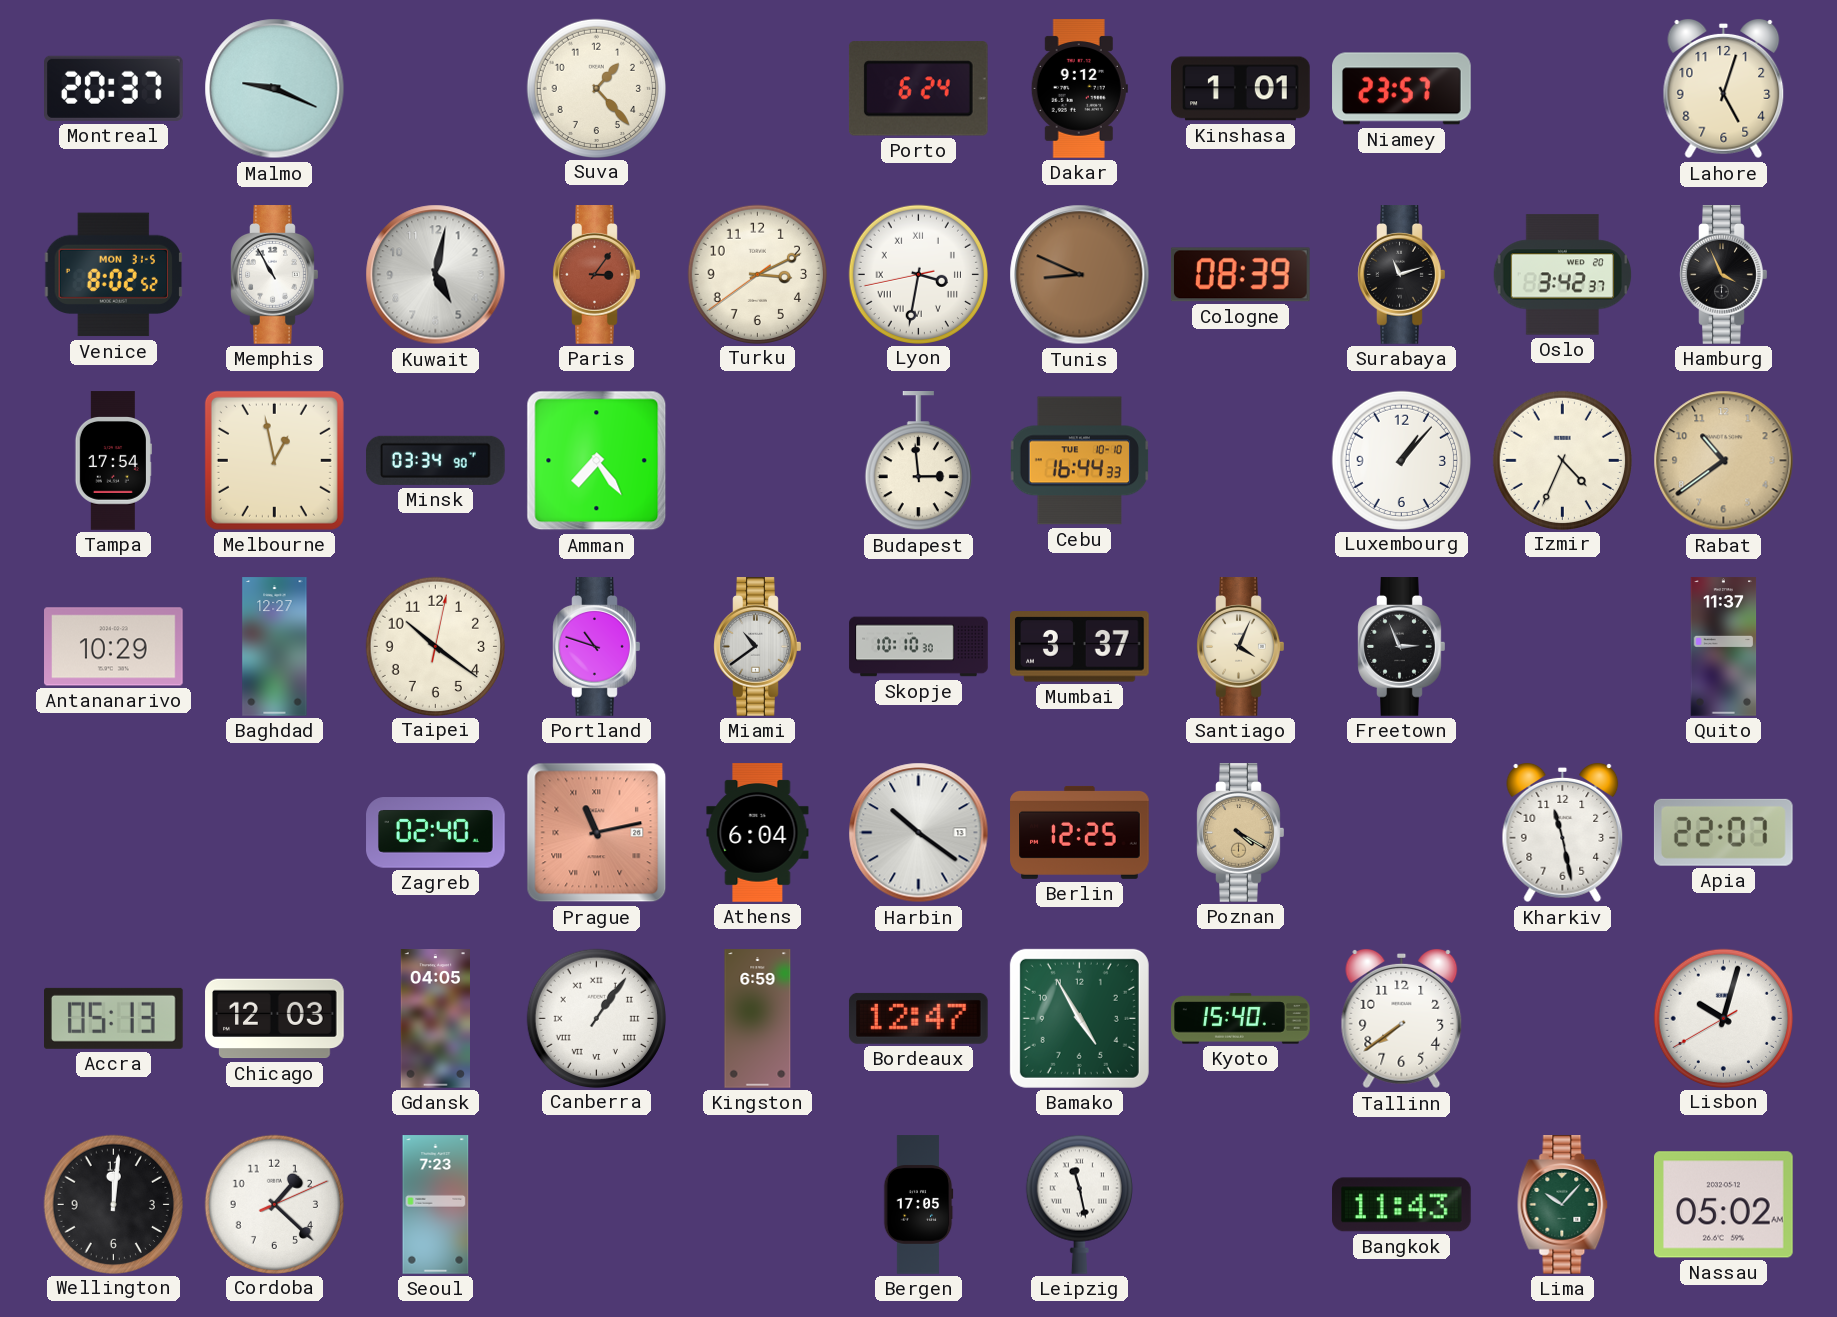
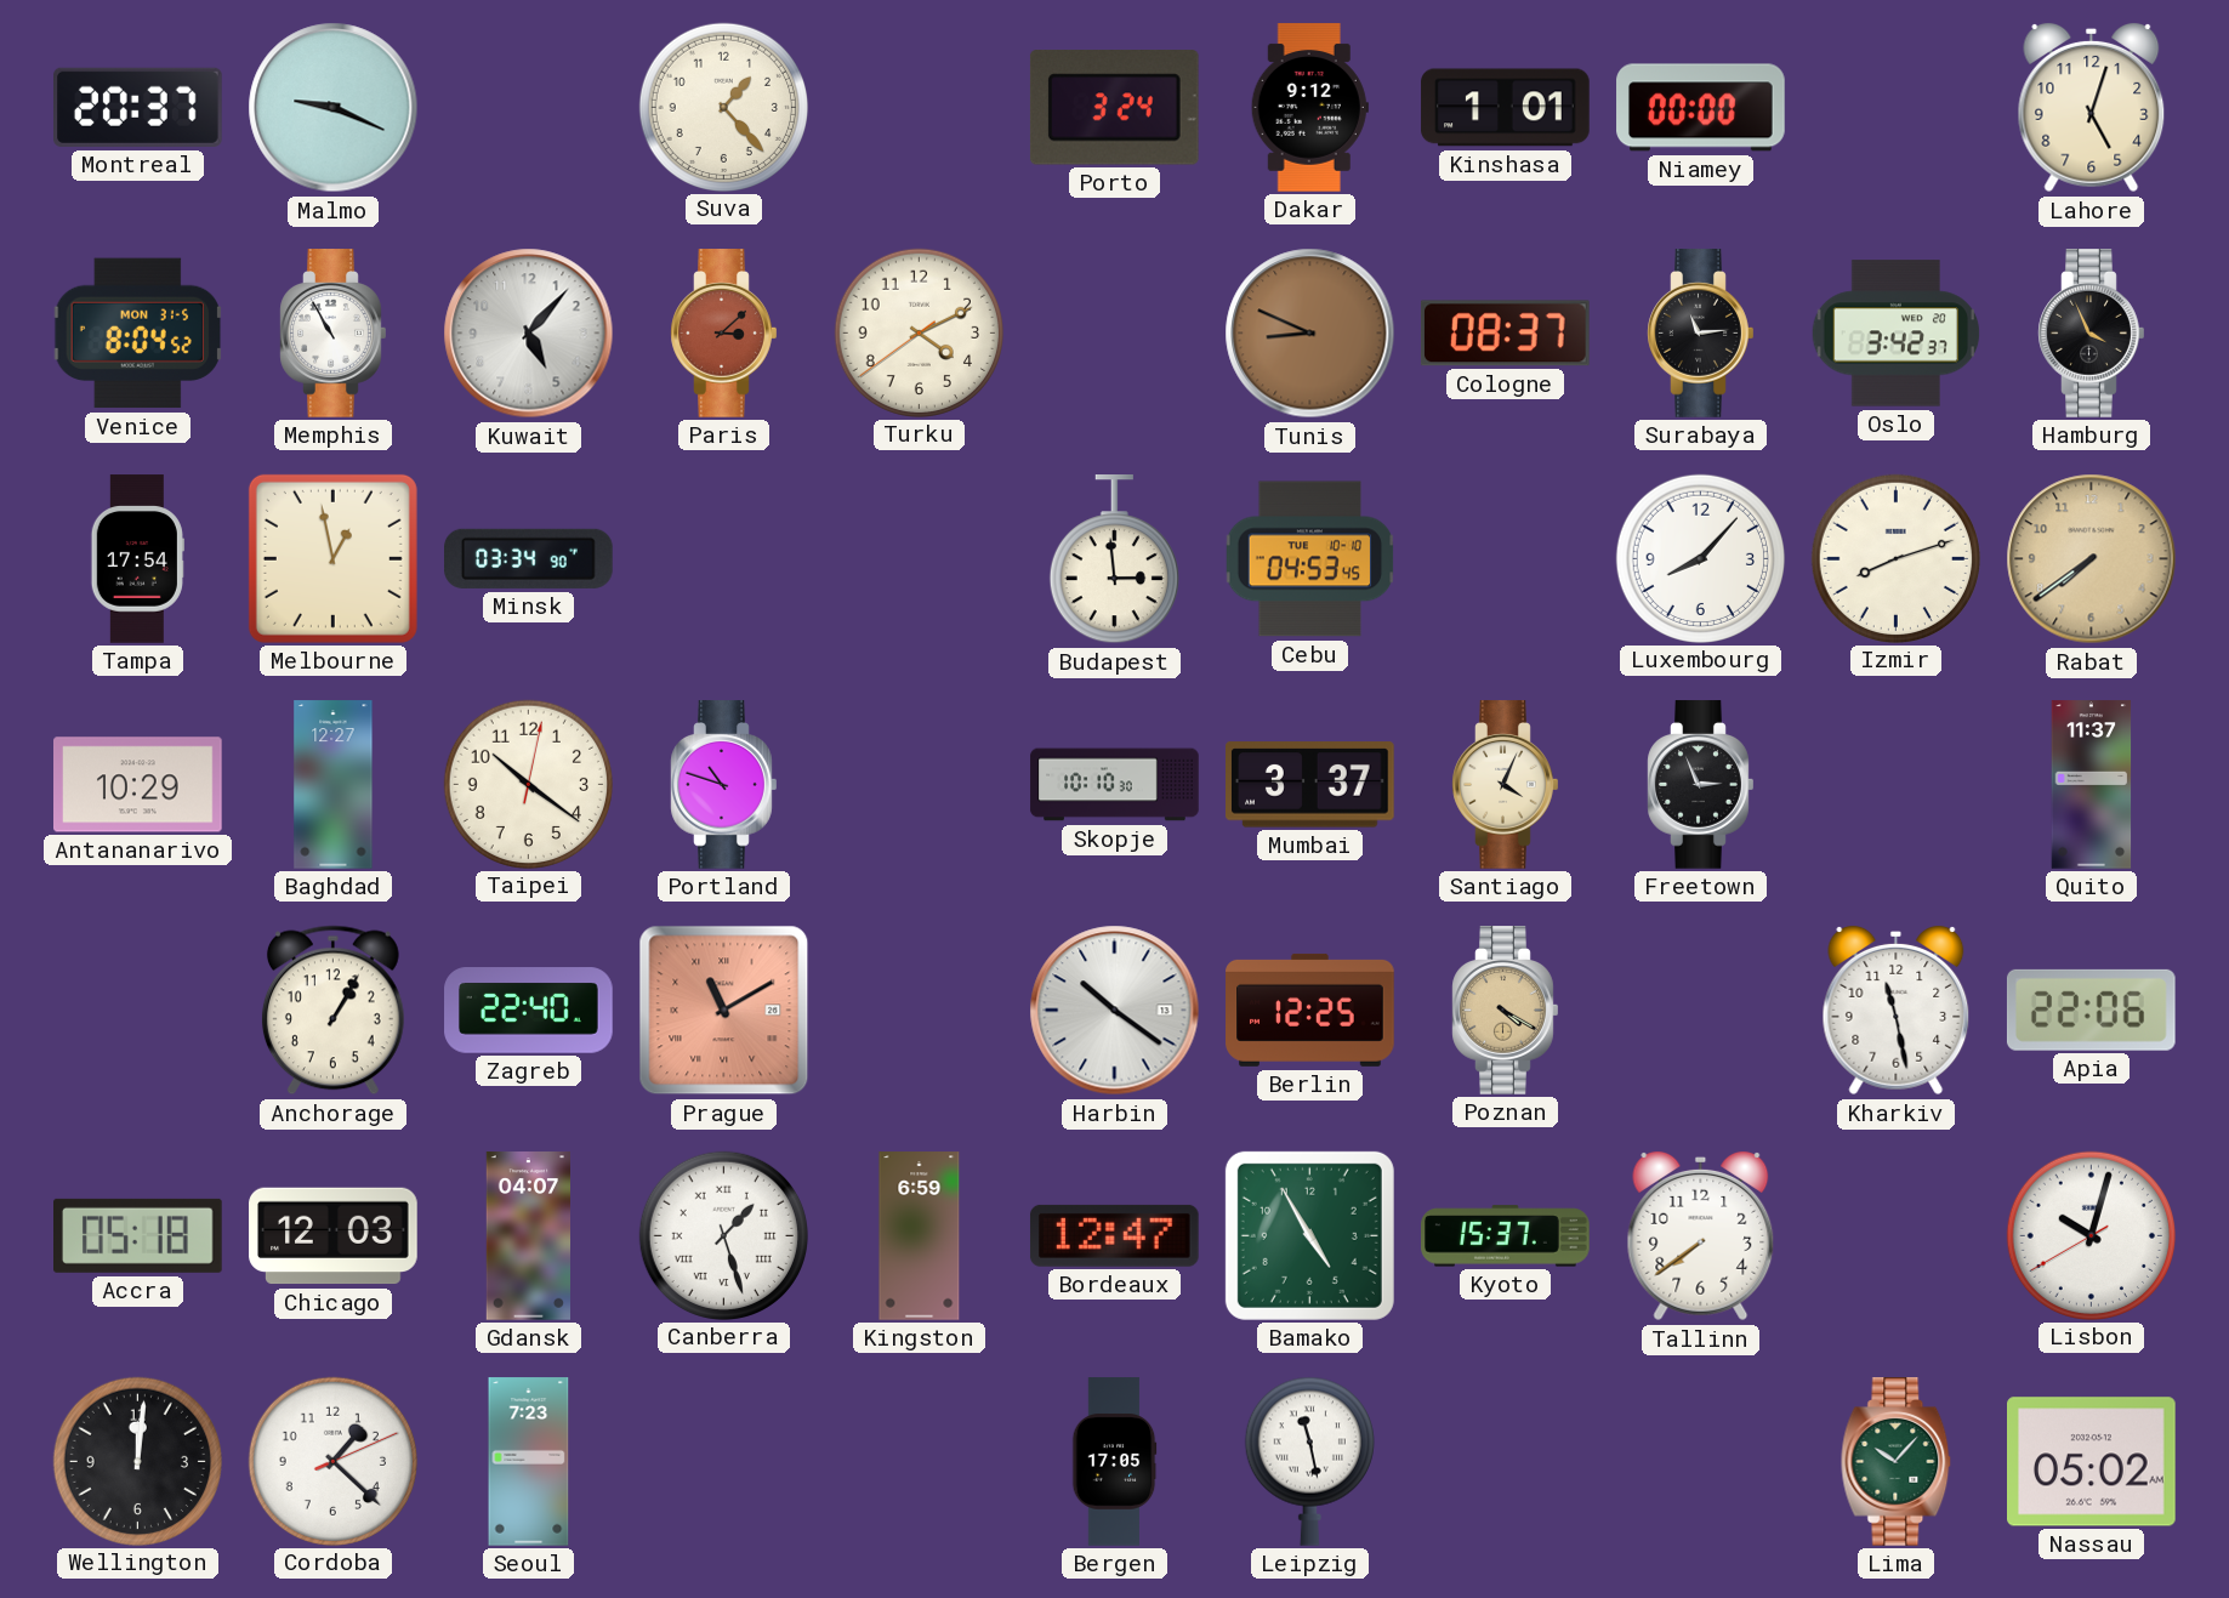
Porto: 6:24 -> 3:24 (1114, 108)
Niamey: 23:57 -> 00:00 (1701, 108)
Venice: 8:02 -> 8:04 (138, 334)
Kuwait: 5:02 -> 5:07 (529, 334)
Paris: 3:06 -> 3:08 (724, 334)
Turku: 3:10 -> 4:10 (919, 332)
Lyon: 3:31 -> none (918, 274)
Cologne: 08:39 -> 08:37 (1505, 334)
Surabaya: 11:12 -> 11:14 (1701, 334)
Amman: 7:24 -> none (597, 461)
Cebu: 16:44 -> 04:53 (1310, 559)
Luxembourg: 1:07 -> 8:07 (1700, 558)
Izmir: 4:34 -> 8:12 (1895, 558)
Rabat: 10:39 -> 7:39 (2092, 559)
Miami: 10:39 -> none (758, 647)
Anchorage: none -> 1:05 (332, 1011)
Zagreb: 02:40 -> 22:40 (529, 1011)
Prague: 11:13 -> 11:10 (724, 1011)
Athens: 6:04 -> none (758, 833)
Apia: 22:07 -> 22:06 (2091, 1010)
Accra: 05:13 -> 05:18 (138, 1235)
Gdansk: 04:05 -> 04:07 (528, 1236)
Canberra: 1:06 -> 1:27 (723, 1235)
Kyoto: 15:40 -> 15:37 (1506, 1236)
Bangkok: 11:43 -> none (1402, 1205)
